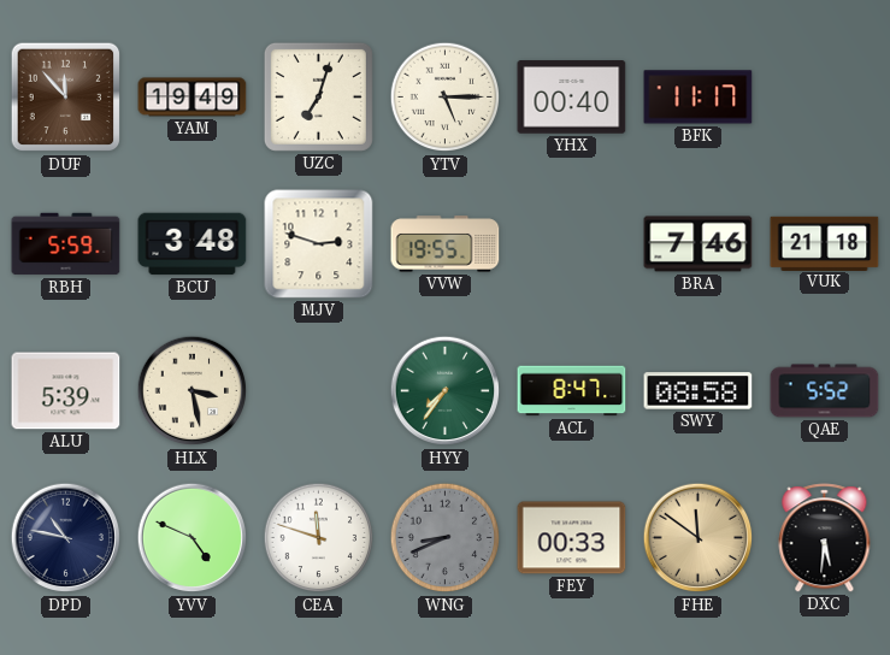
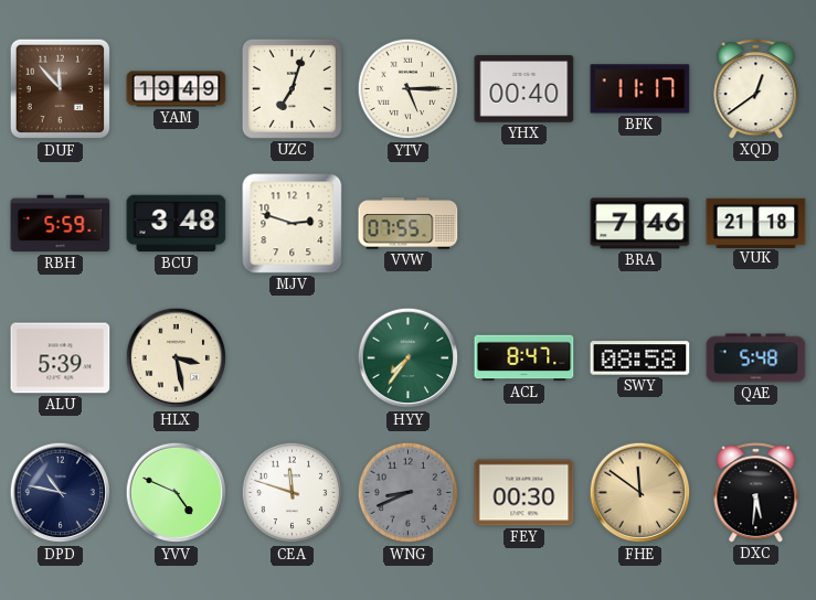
XQD: none -> 12:39 (756, 89)
VVW: 19:55 -> 07:55 (409, 224)
QAE: 5:52 -> 5:48 (756, 358)
FEY: 00:33 -> 00:30 (524, 493)
